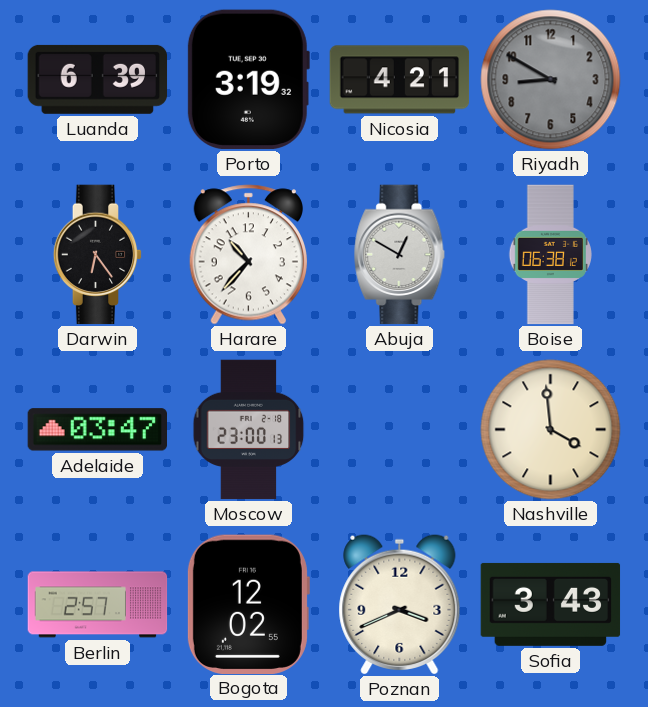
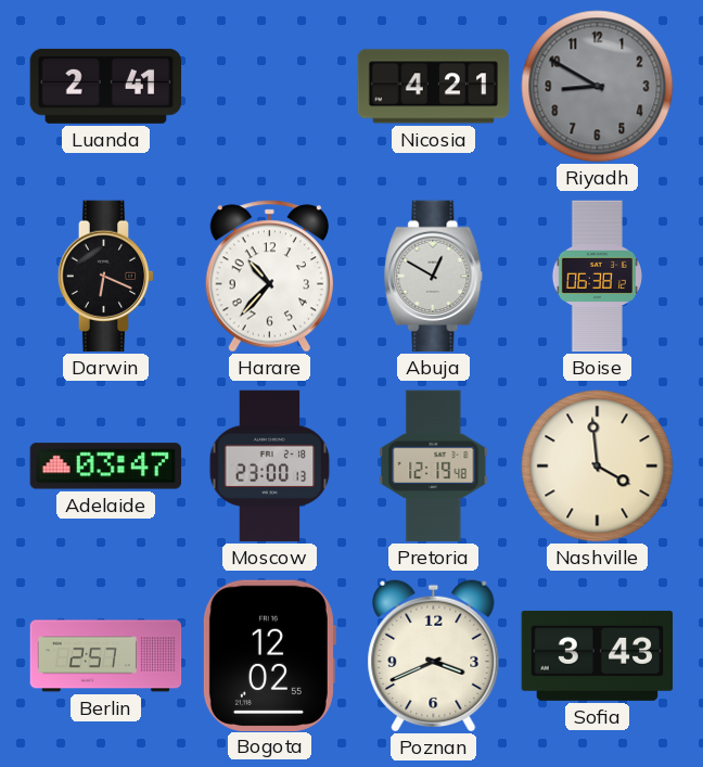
Luanda: 6:39 -> 2:41 (106, 86)
Porto: 3:19 -> none (248, 79)
Darwin: 6:24 -> 6:19 (106, 277)
Pretoria: none -> 12:19 (434, 466)
